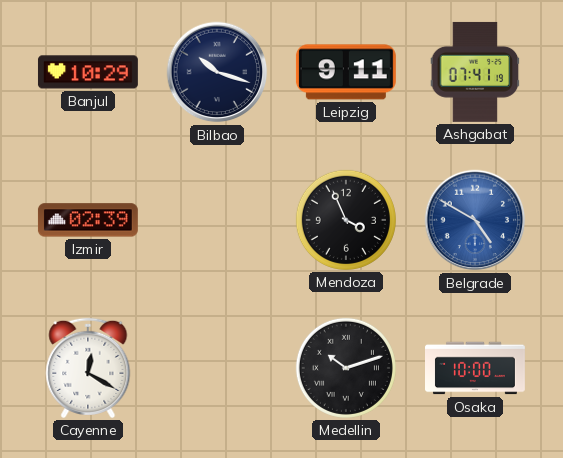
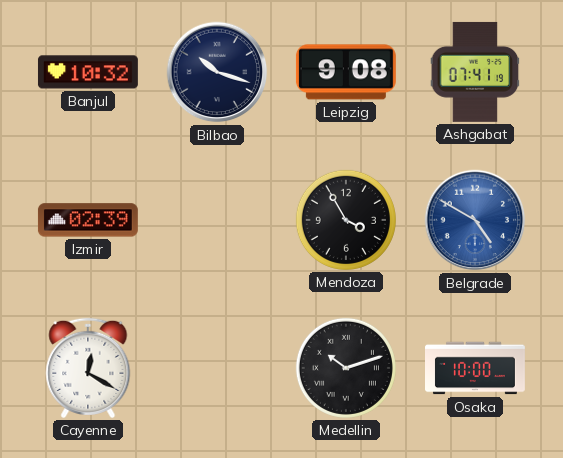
Banjul: 10:29 -> 10:32 (88, 72)
Leipzig: 9:11 -> 9:08 (346, 72)
Mendoza: 3:56 -> 3:55 (346, 220)
